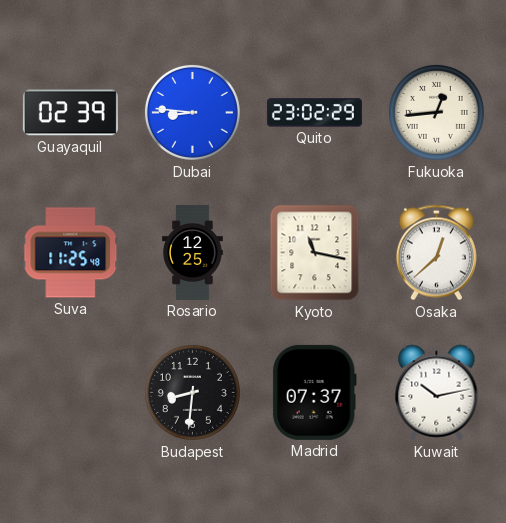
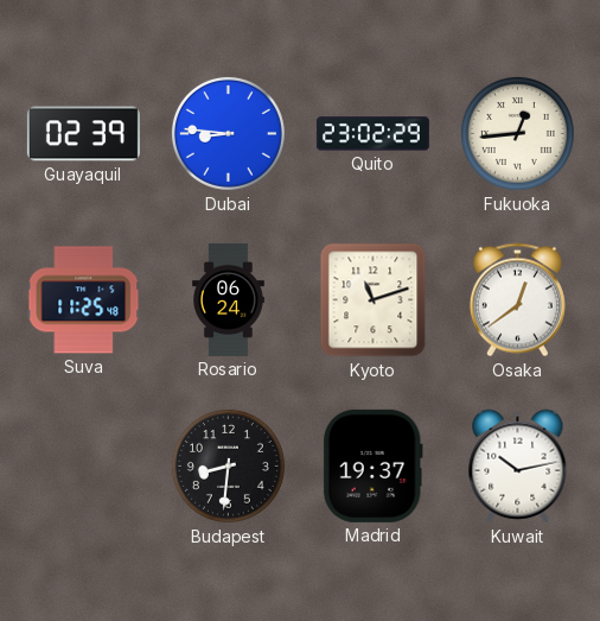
Rosario: 12:25 -> 06:24 (229, 299)
Kyoto: 11:17 -> 11:12 (374, 300)
Osaka: 12:38 -> 12:39 (517, 300)
Madrid: 07:37 -> 19:37 (372, 465)
